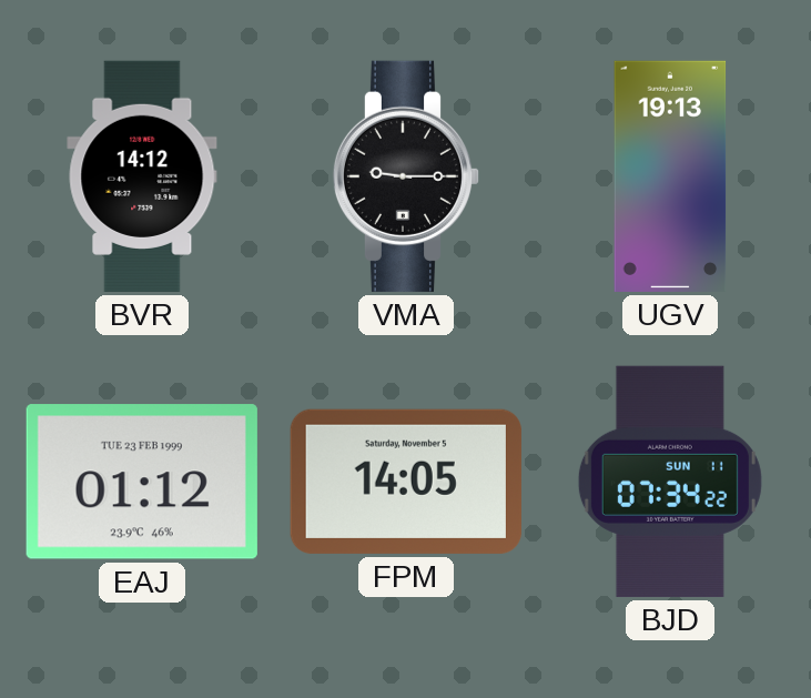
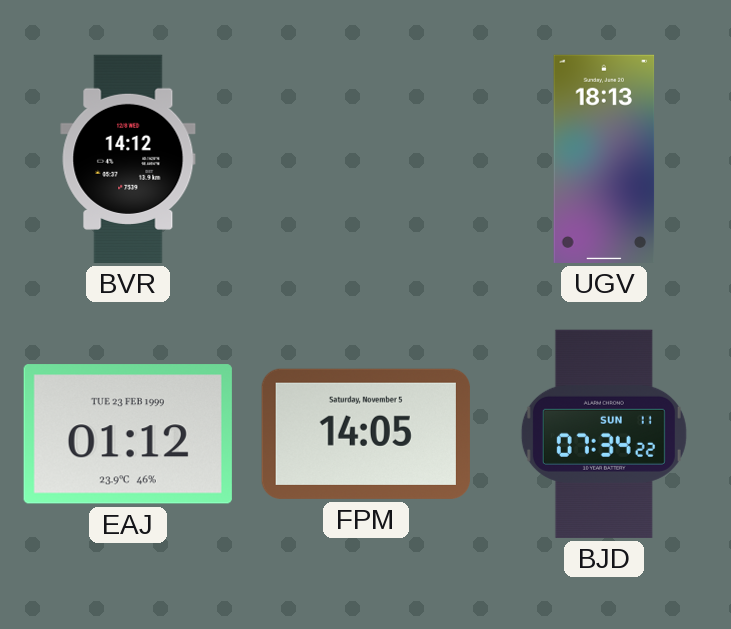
VMA: 9:15 -> none (406, 176)
UGV: 19:13 -> 18:13 (604, 159)
